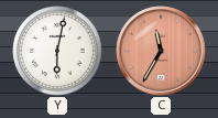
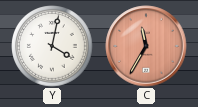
Y: 6:02 -> 4:02 (52, 46)
